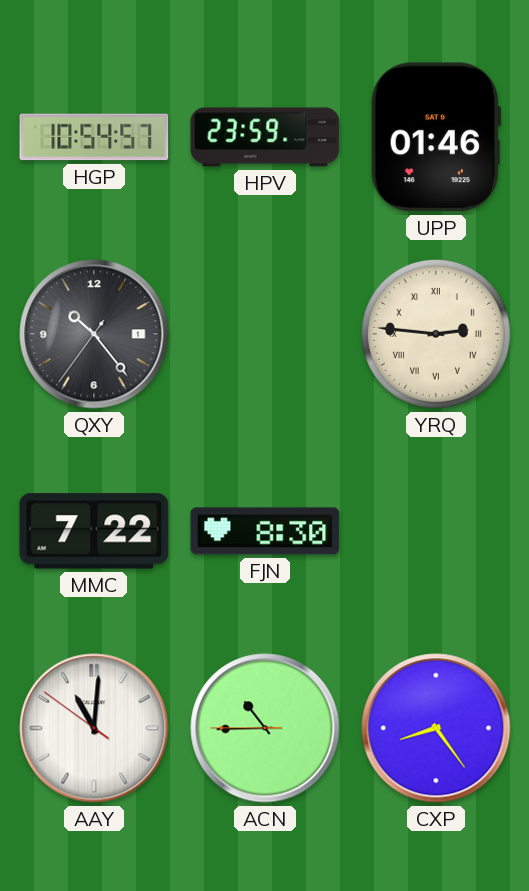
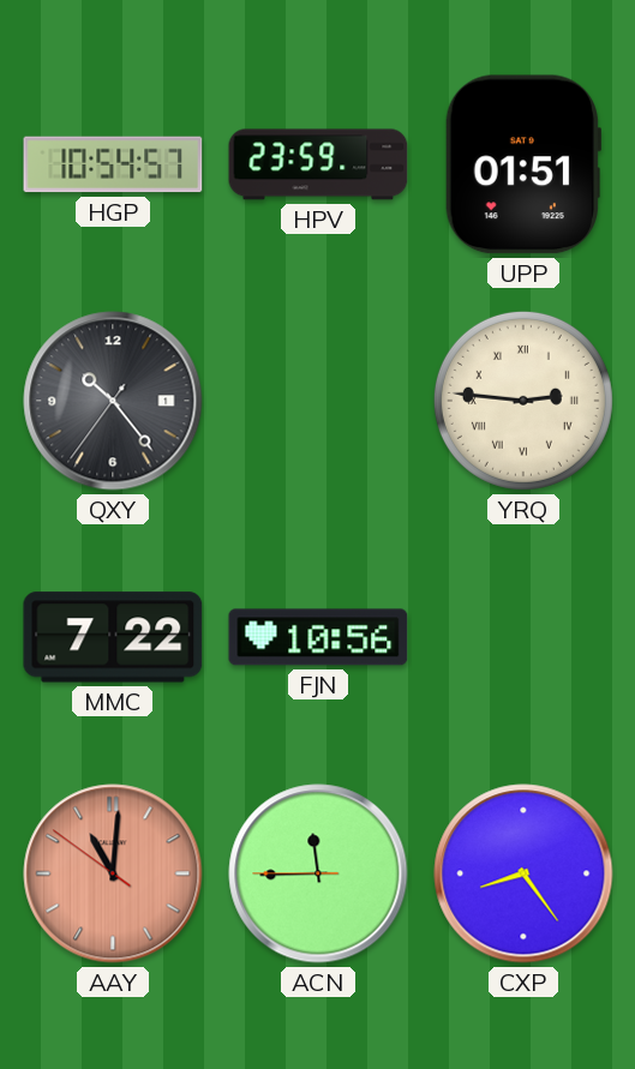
UPP: 01:46 -> 01:51 (522, 164)
FJN: 8:30 -> 10:56 (318, 637)
AAY dial: white -> salmon (113, 873)
ACN: 10:44 -> 11:44 (318, 873)
